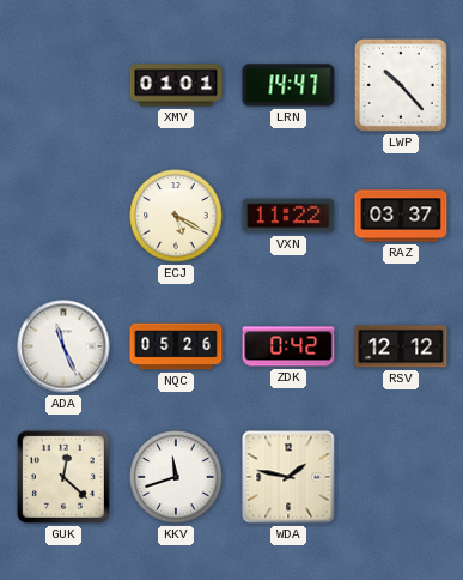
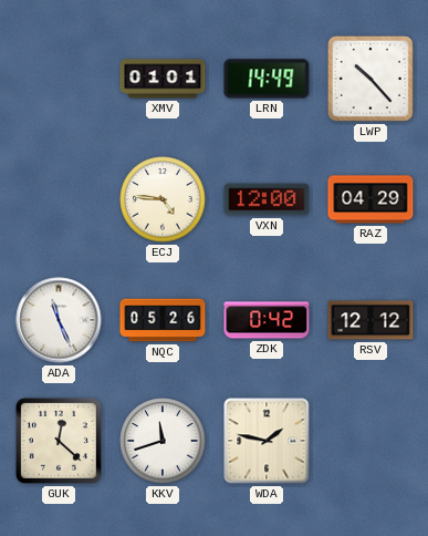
LRN: 14:47 -> 14:49 (267, 79)
ECJ: 5:20 -> 4:46 (163, 199)
VXN: 11:22 -> 12:00 (267, 199)
RAZ: 03:37 -> 04:29 (370, 199)
